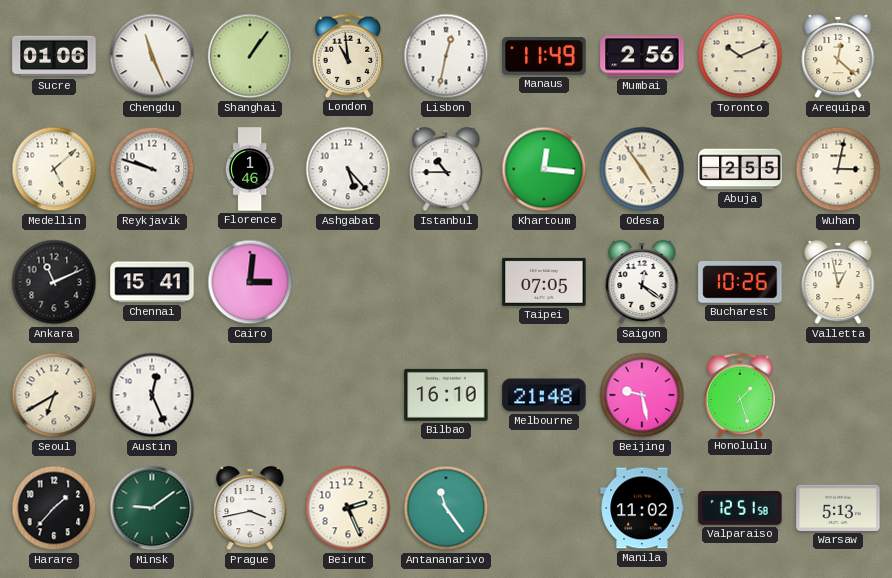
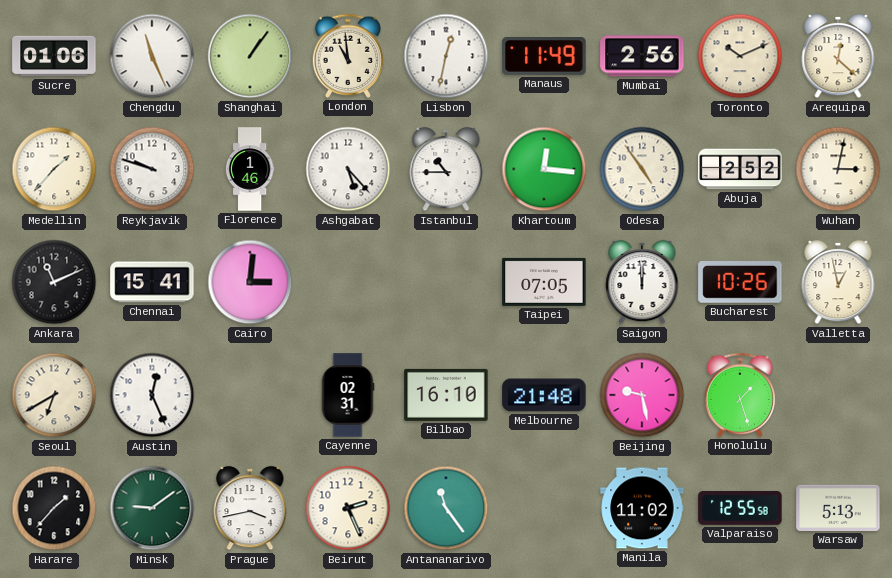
Medellin: 5:08 -> 1:37 (54, 169)
Abuja: 2:55 -> 2:52 (740, 169)
Saigon: 12:21 -> 12:00 (642, 282)
Cayenne: none -> 02:31 (348, 395)
Valparaiso: 12:51 -> 12:55 (740, 508)
